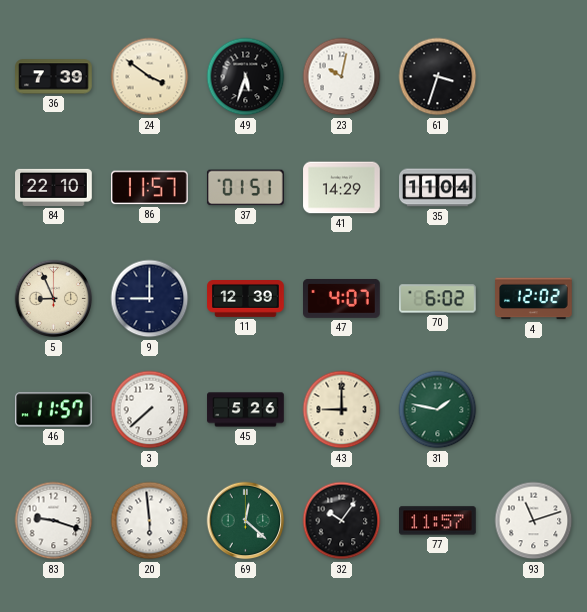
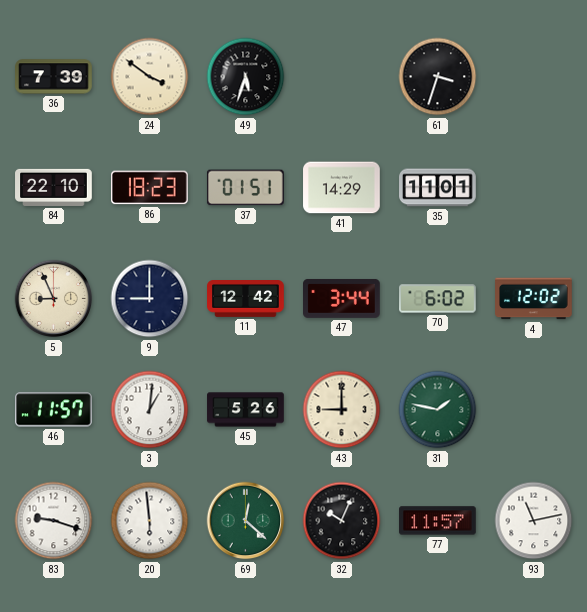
23: 10:02 -> none (342, 77)
86: 11:57 -> 18:23 (150, 188)
35: 11:04 -> 11:01 (438, 188)
11: 12:39 -> 12:42 (246, 299)
47: 4:07 -> 3:44 (342, 298)
3: 7:38 -> 1:01 (150, 410)
32: 10:06 -> 10:04 (342, 521)
93: 11:12 -> 11:13 (534, 521)
